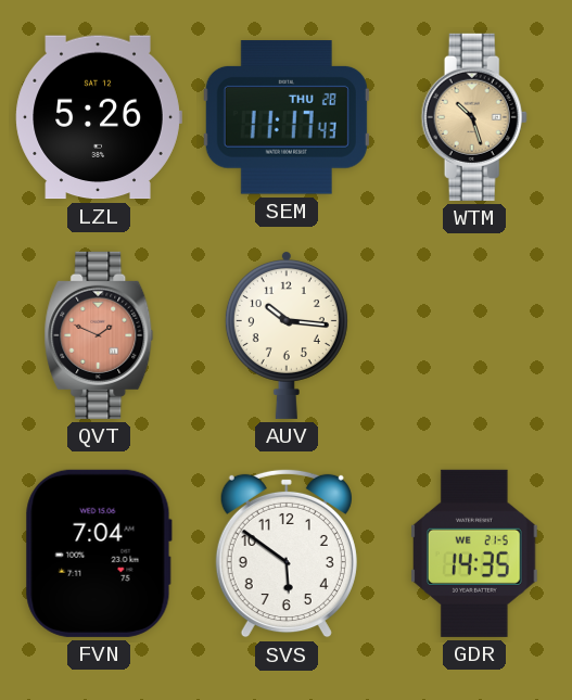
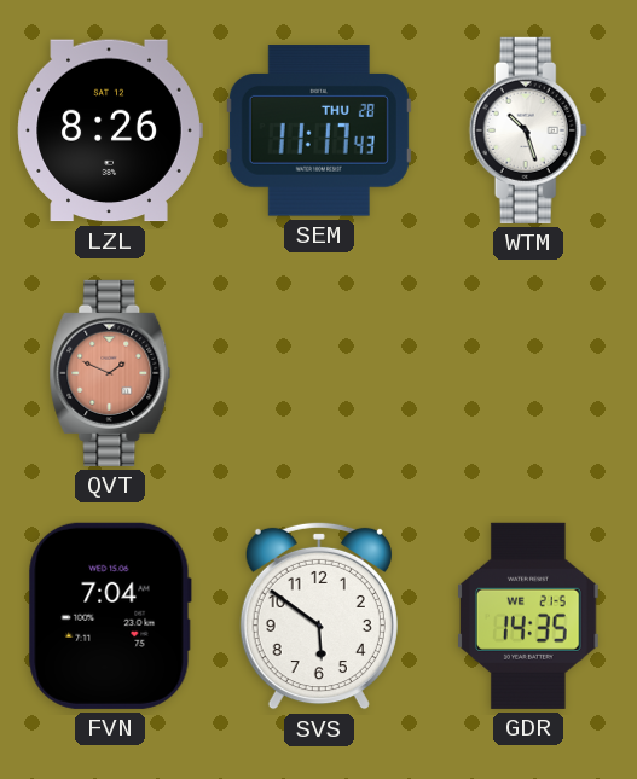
LZL: 5:26 -> 8:26 (110, 130)
WTM dial: champagne -> white (528, 130)
AUV: 10:16 -> none (287, 334)
